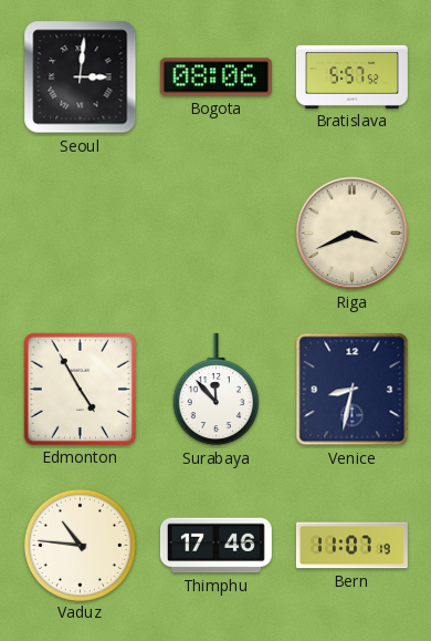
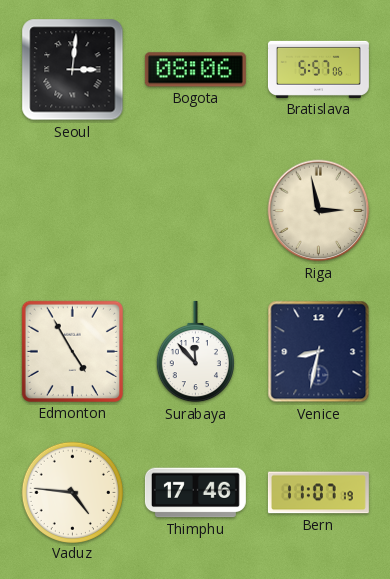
Bratislava: 5:57:52 -> 5:57:06 (318, 69)
Riga: 3:41 -> 2:58 (319, 211)
Vaduz: 10:46 -> 4:46 (72, 492)
